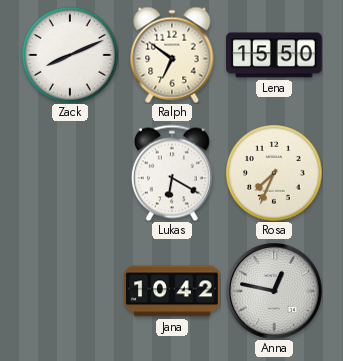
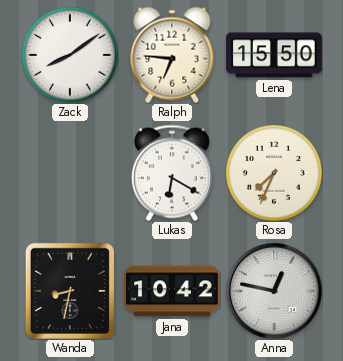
Zack: 8:11 -> 8:09 (70, 55)
Ralph: 6:51 -> 6:46 (172, 55)
Wanda: none -> 8:32 (70, 291)
